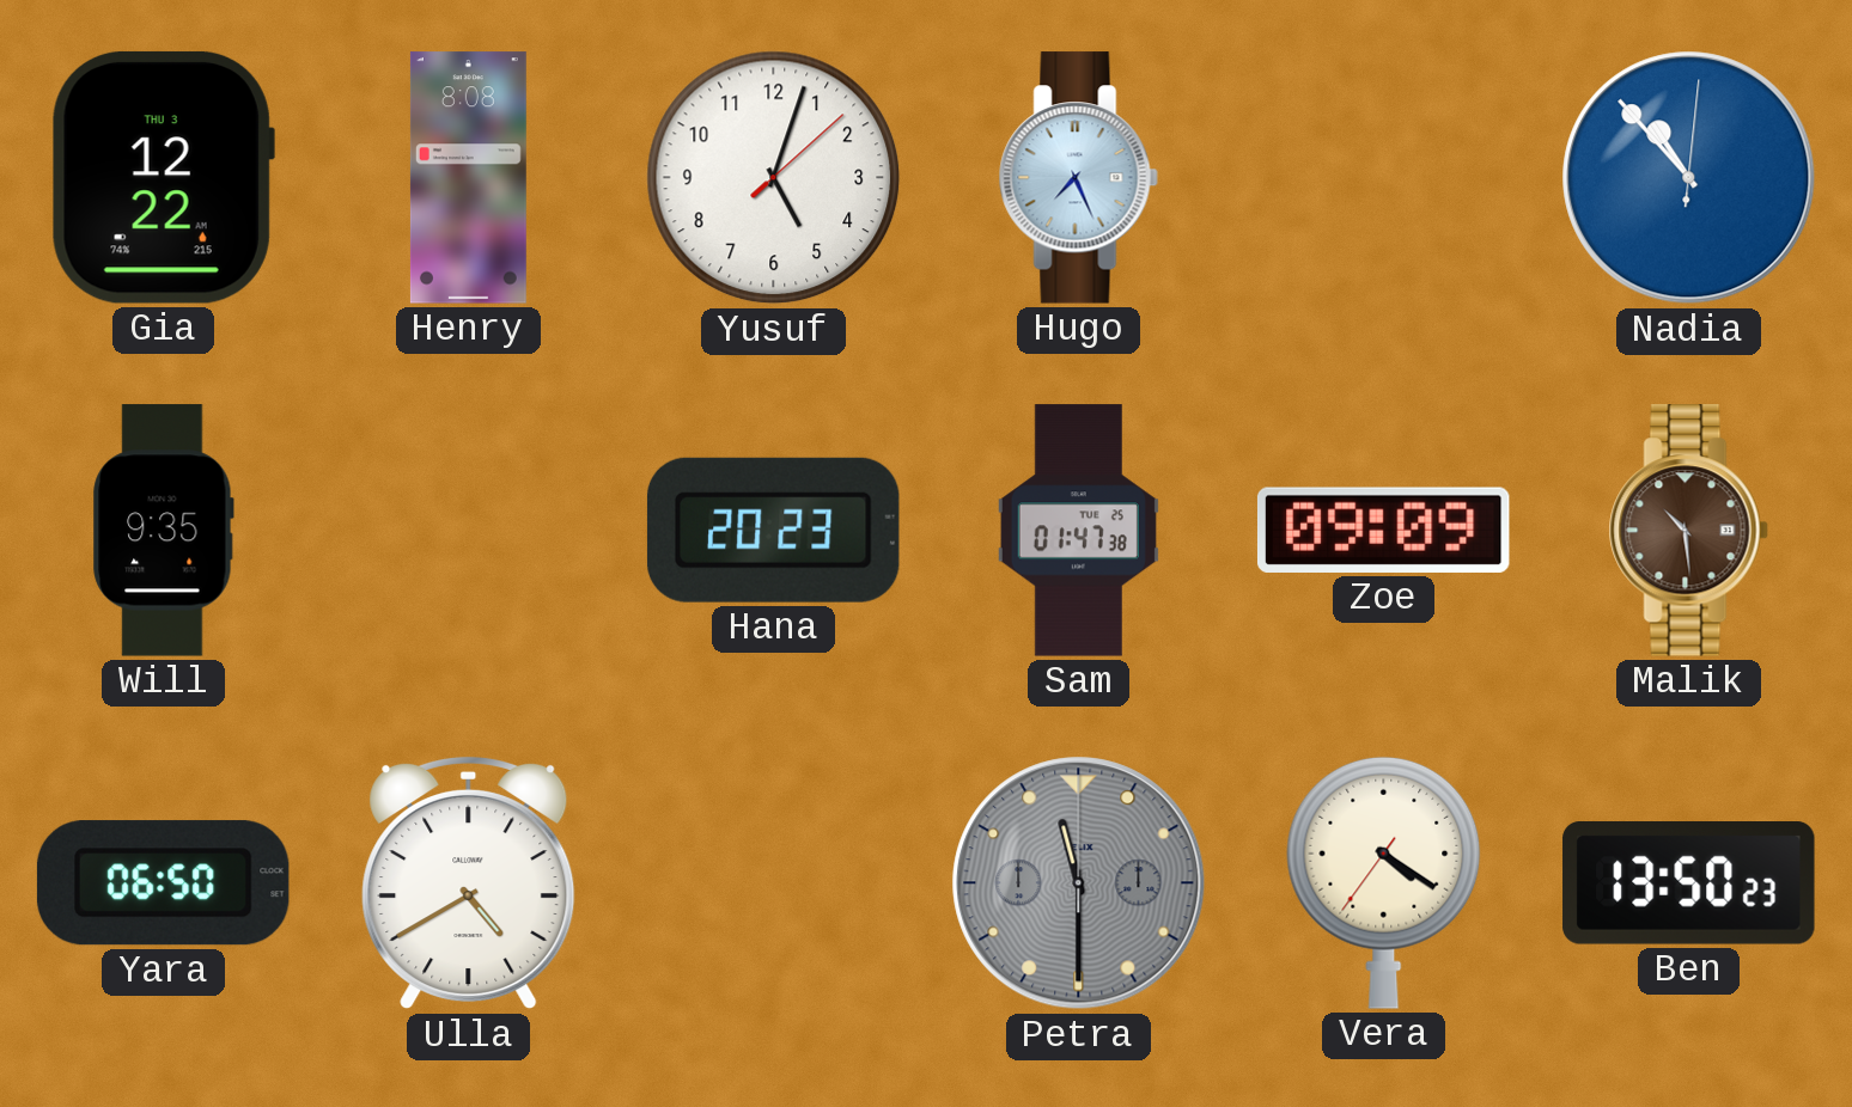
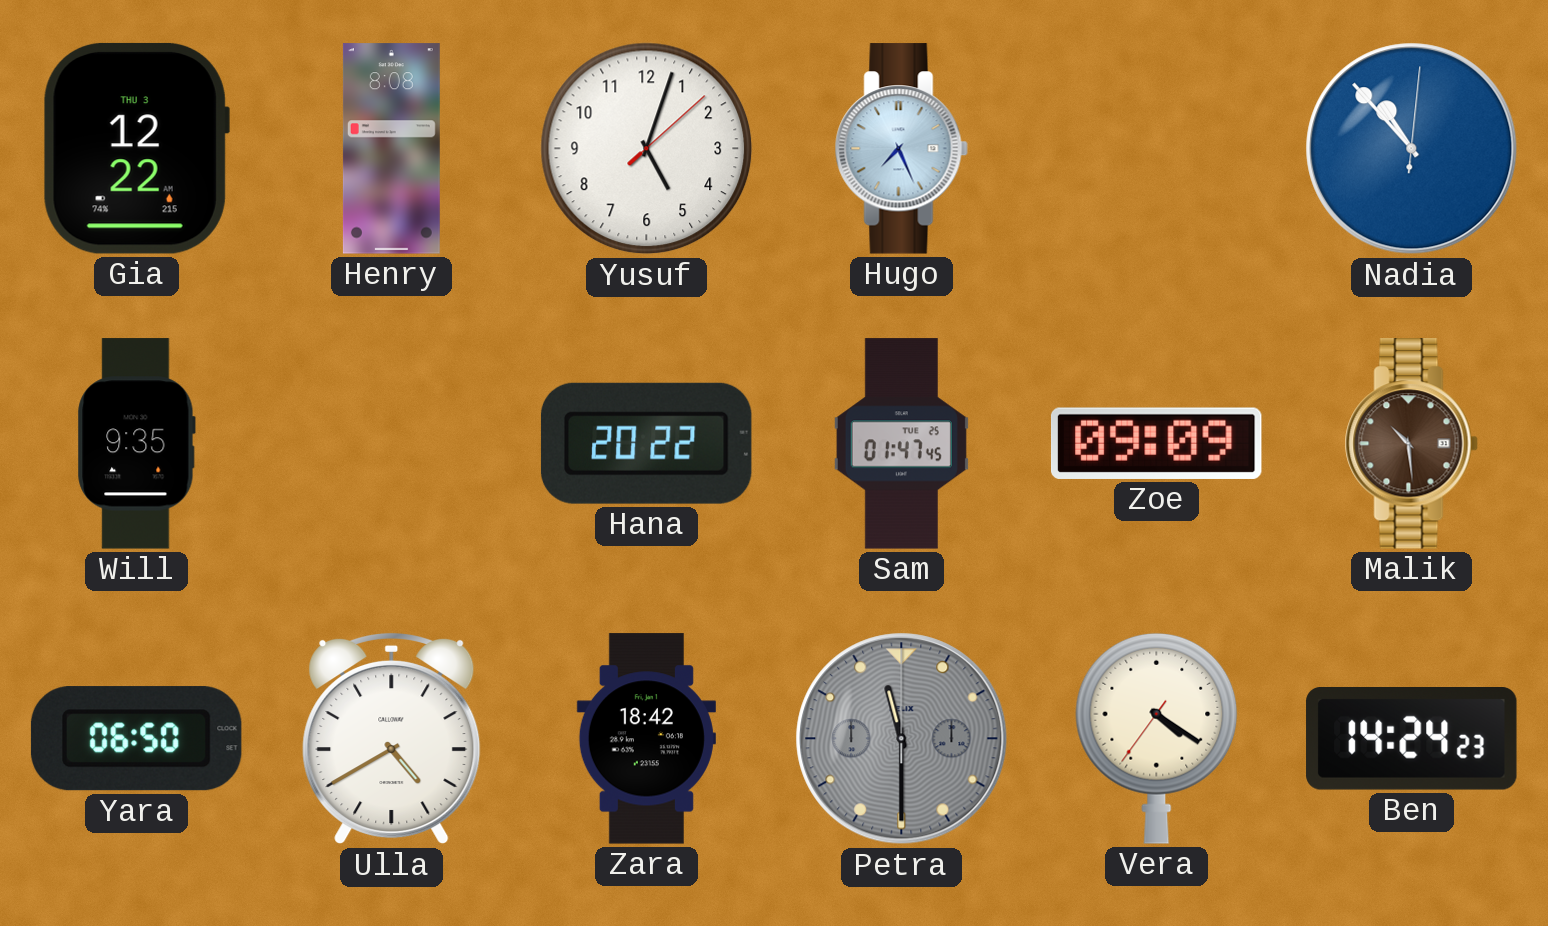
Hana: 20:23 -> 20:22 (646, 443)
Sam: 01:47:38 -> 01:47:45 (901, 444)
Zara: none -> 18:42 (646, 739)
Ben: 13:50 -> 14:24 (1412, 739)
